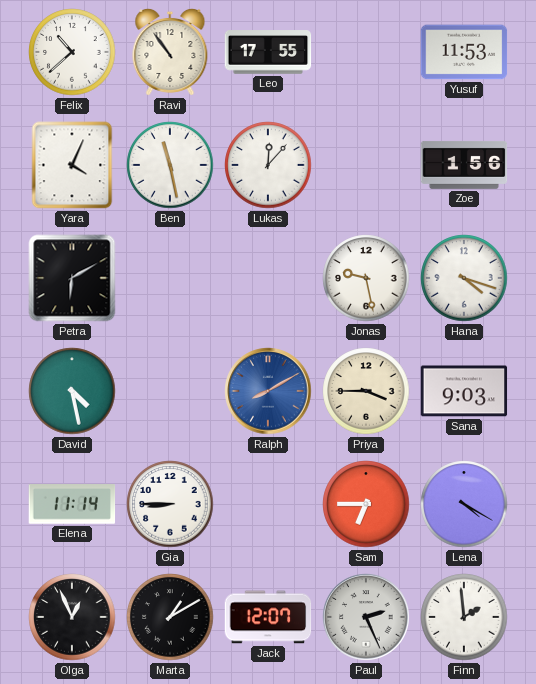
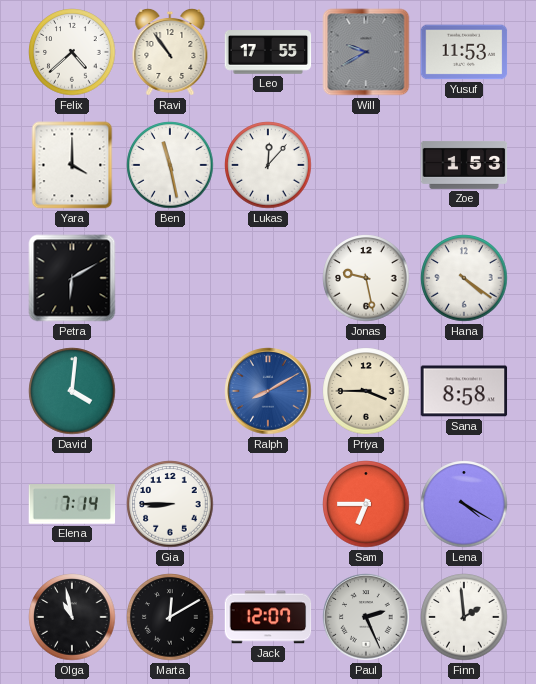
Felix: 10:38 -> 4:38 (72, 52)
Will: none -> 9:40 (366, 52)
Yara: 4:04 -> 4:00 (72, 165)
Zoe: 1:56 -> 1:53 (464, 165)
Hana: 4:18 -> 4:21 (464, 278)
David: 4:28 -> 4:01 (72, 391)
Sana: 9:03 -> 8:58 (464, 391)
Elena: 11:14 -> 7:14 (72, 504)
Olga: 12:56 -> 10:58 (72, 617)
Marta: 1:10 -> 12:10 (170, 617)
